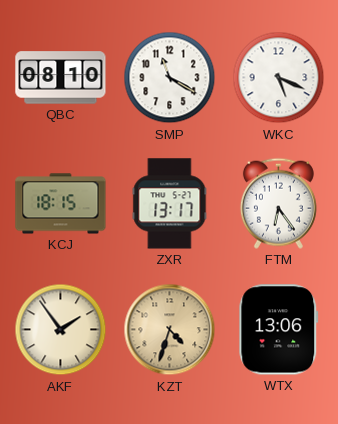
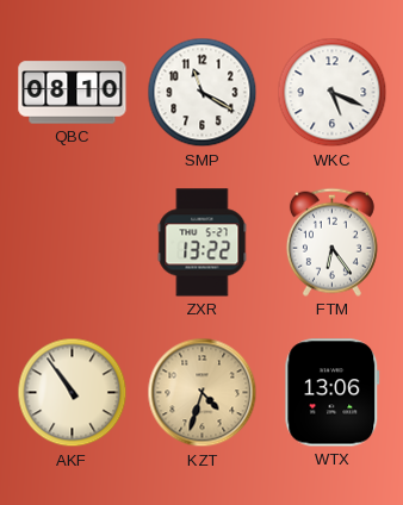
KCJ: 18:15 -> none (61, 204)
ZXR: 13:17 -> 13:22 (203, 243)
AKF: 1:54 -> 10:54 (73, 393)
